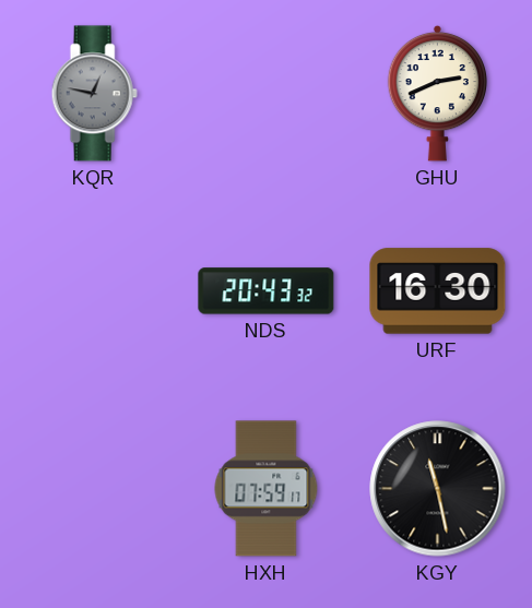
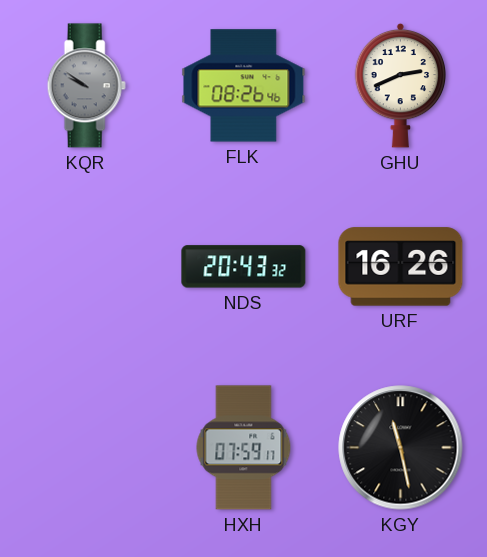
KQR: 12:47 -> 9:51 (86, 86)
FLK: none -> 08:26 (244, 86)
URF: 16:30 -> 16:26 (401, 267)
